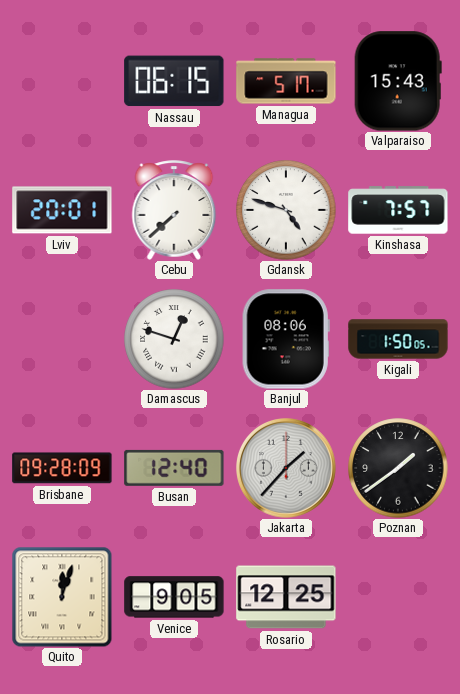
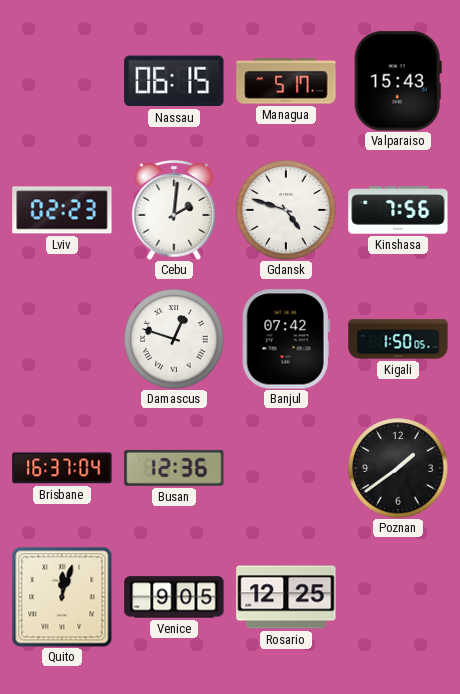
Lviv: 20:01 -> 02:23 (62, 210)
Cebu: 7:38 -> 2:01 (174, 210)
Kinshasa: 7:57 -> 7:56 (398, 210)
Banjul: 08:06 -> 07:42 (286, 339)
Brisbane: 09:28 -> 16:37 (62, 468)
Busan: 12:40 -> 12:36 (174, 468)
Jakarta: 1:37 -> none (287, 469)
